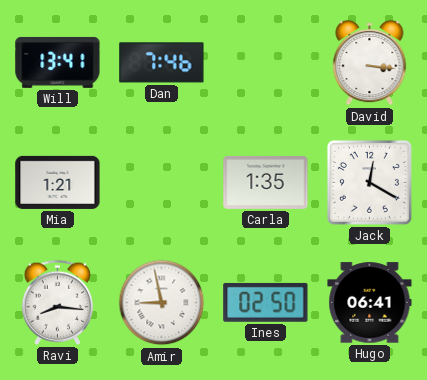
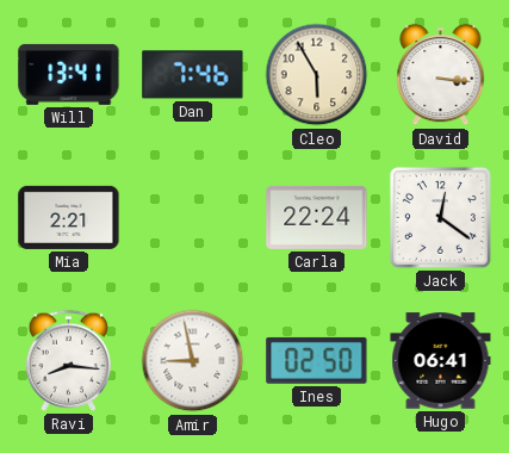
Cleo: none -> 5:55 (317, 75)
Mia: 1:21 -> 2:21 (69, 217)
Carla: 1:35 -> 22:24 (317, 217)
Jack: 12:20 -> 12:21 (440, 217)
